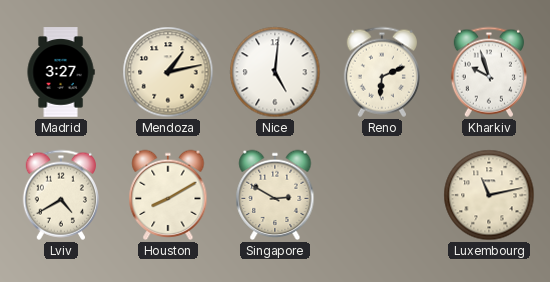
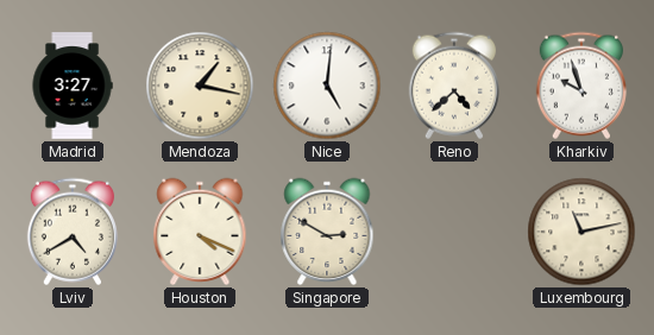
Mendoza: 1:13 -> 1:17 (200, 86)
Reno: 6:11 -> 4:38 (454, 86)
Houston: 8:10 -> 4:19 (200, 232)
